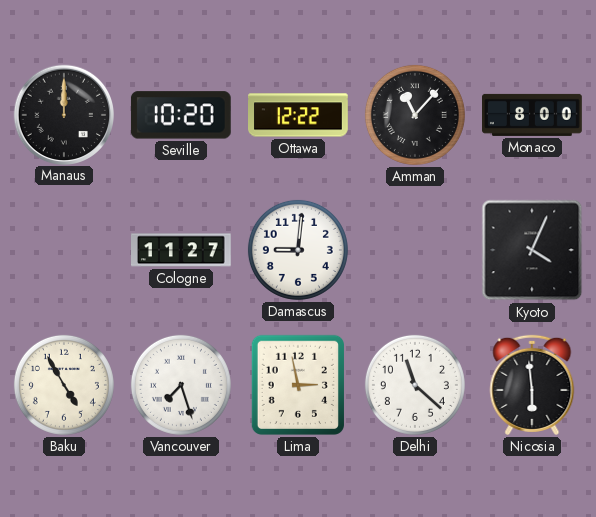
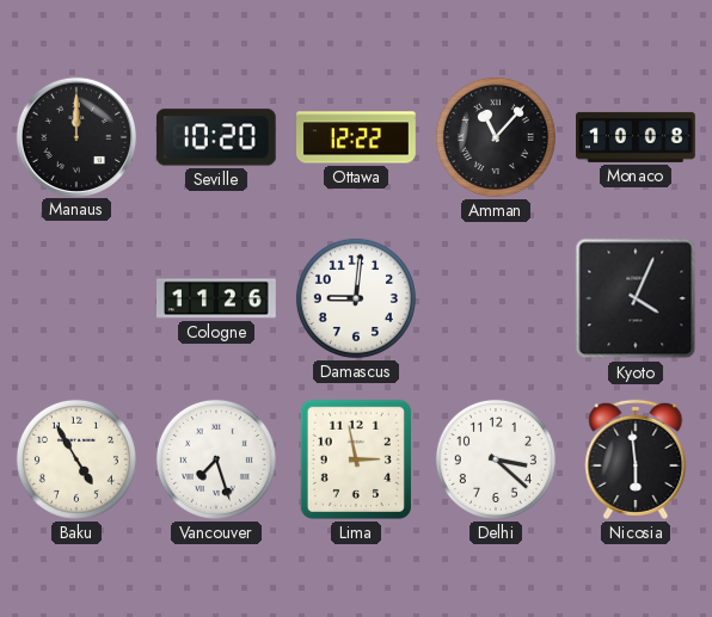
Monaco: 8:00 -> 10:08 (637, 137)
Cologne: 11:27 -> 11:26 (217, 298)
Delhi: 11:22 -> 3:22 (496, 459)
